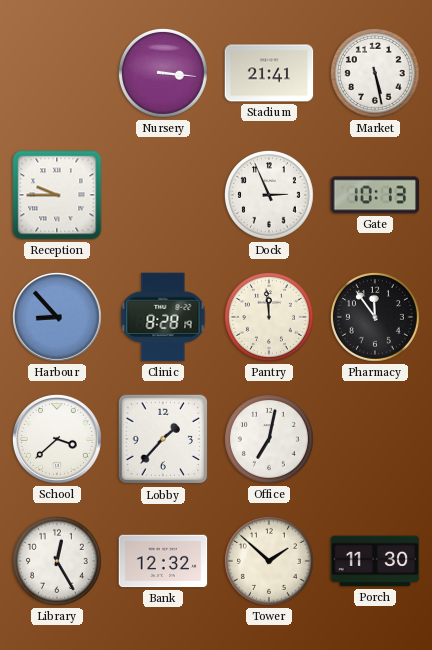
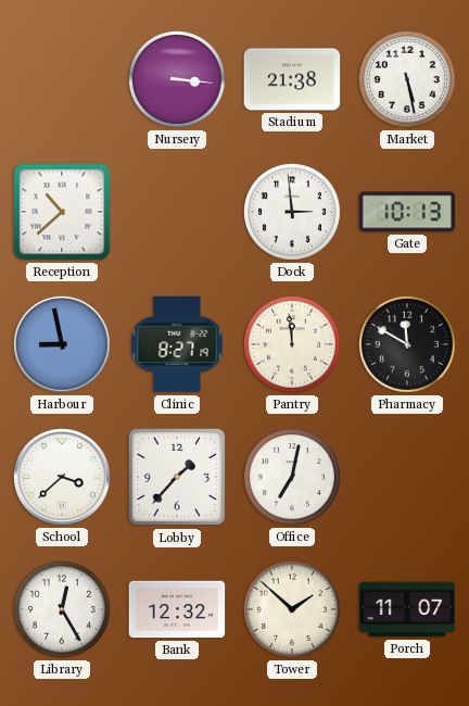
Stadium: 21:41 -> 21:38 (292, 79)
Reception: 9:45 -> 10:38 (62, 212)
Dock: 2:56 -> 2:59 (292, 212)
Harbour: 8:53 -> 8:58 (62, 344)
Clinic: 8:28 -> 8:27 (177, 344)
Pharmacy: 11:54 -> 11:50 (407, 344)
Porch: 11:30 -> 11:07 (407, 609)
